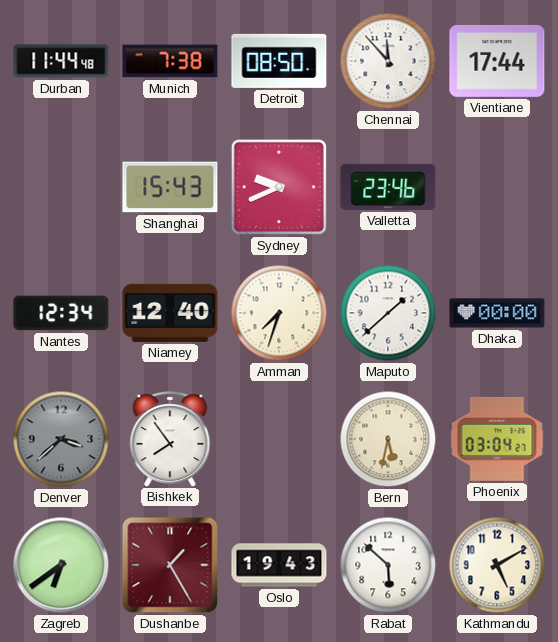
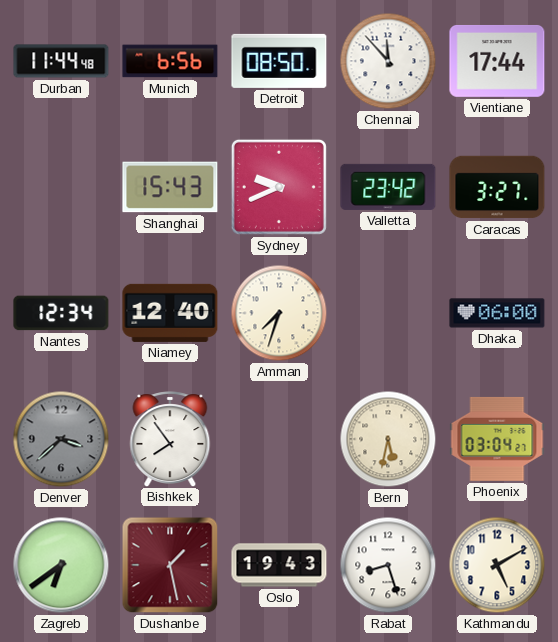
Munich: 7:38 -> 6:56 (170, 61)
Valletta: 23:46 -> 23:42 (388, 187)
Caracas: none -> 3:27 (497, 187)
Maputo: 1:38 -> none (388, 313)
Dhaka: 00:00 -> 06:00 (497, 313)
Dushanbe: 1:25 -> 1:28 (170, 565)
Rabat: 5:52 -> 8:27 (388, 565)
